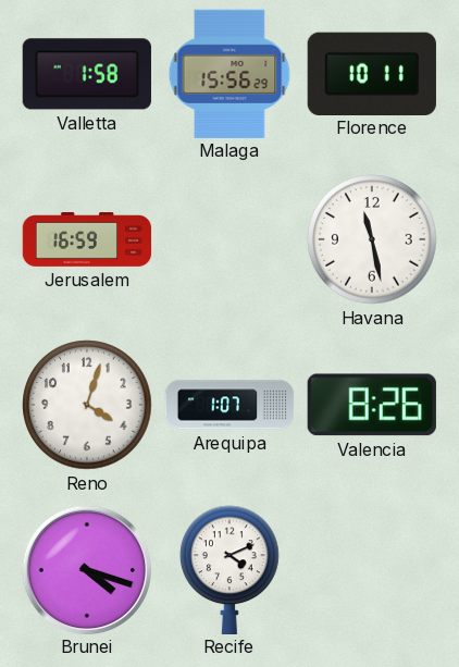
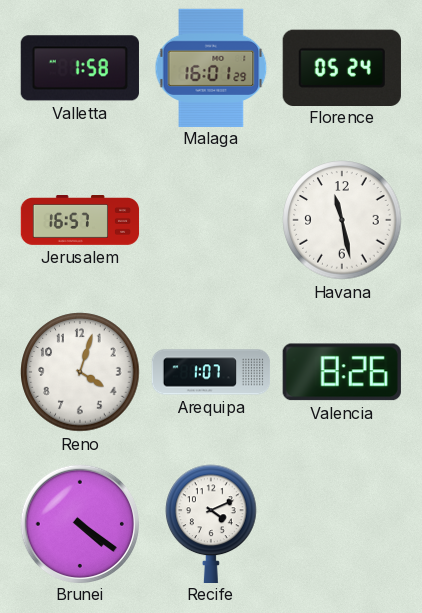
Malaga: 15:56 -> 16:01 (211, 67)
Florence: 10:11 -> 05:24 (342, 67)
Jerusalem: 16:59 -> 16:57 (80, 221)
Brunei: 4:18 -> 4:21 (79, 523)
